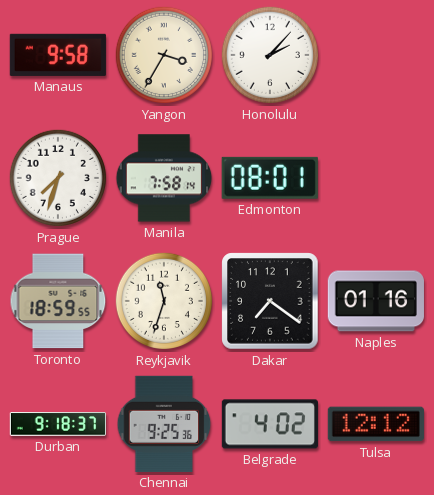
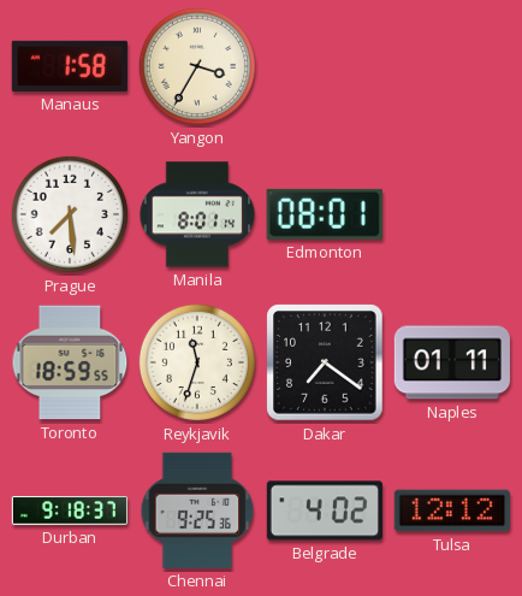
Manaus: 9:58 -> 1:58 (70, 66)
Honolulu: 2:07 -> none (270, 55)
Prague: 7:33 -> 7:29 (70, 214)
Manila: 7:58 -> 8:01 (197, 214)
Naples: 01:16 -> 01:11 (452, 362)
